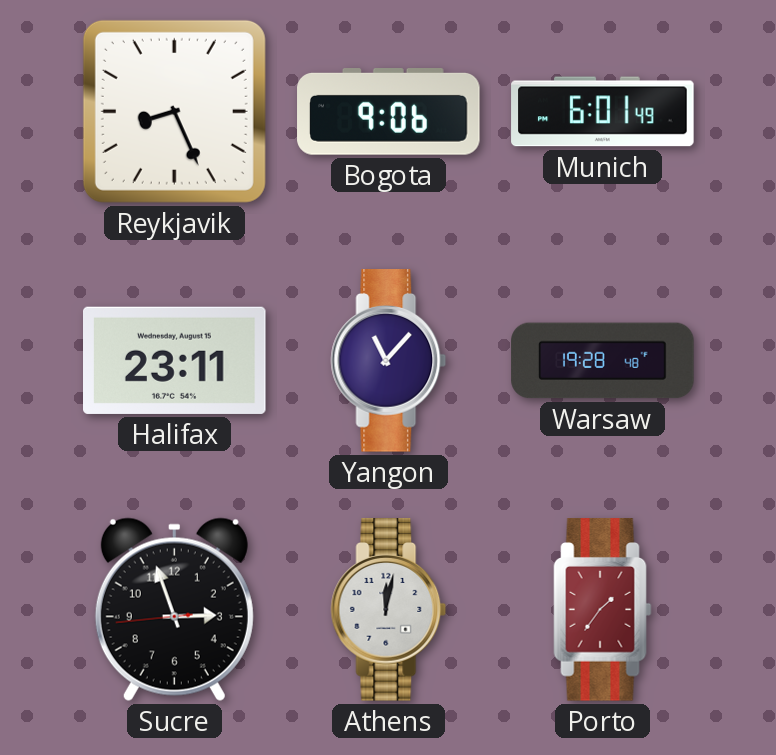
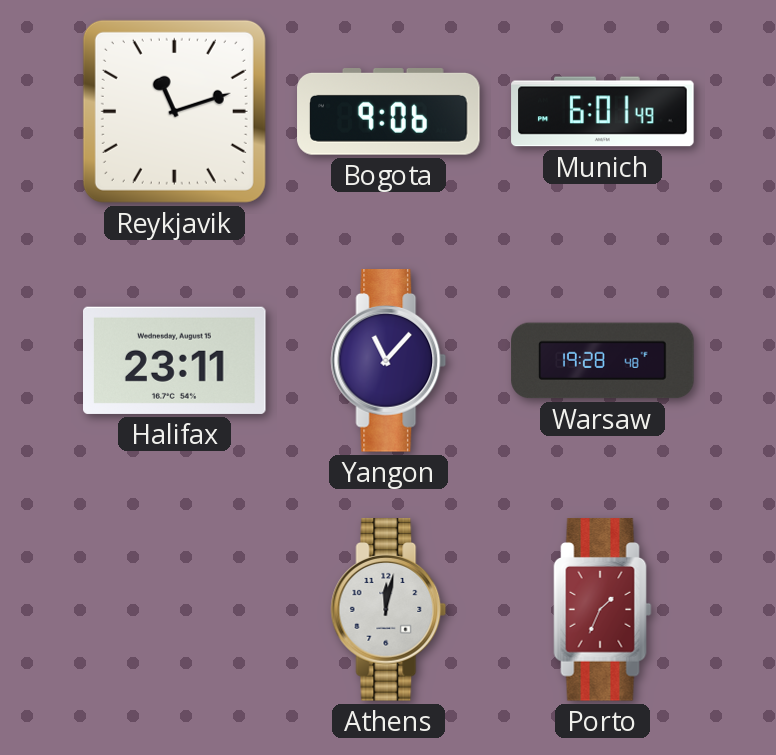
Reykjavik: 8:26 -> 11:12 (174, 111)
Sucre: 2:56 -> none (174, 609)
Porto: 1:36 -> 1:34 (603, 610)
